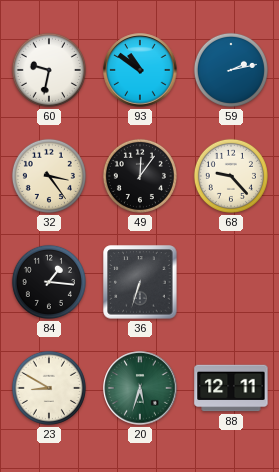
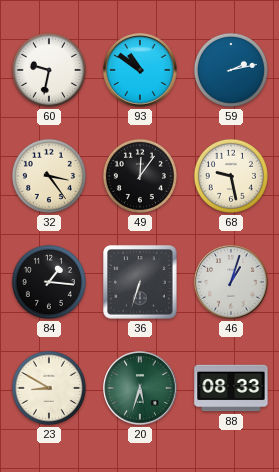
68: 9:23 -> 9:28 (231, 176)
46: none -> 1:03 (231, 282)
88: 12:11 -> 08:33 (231, 388)
